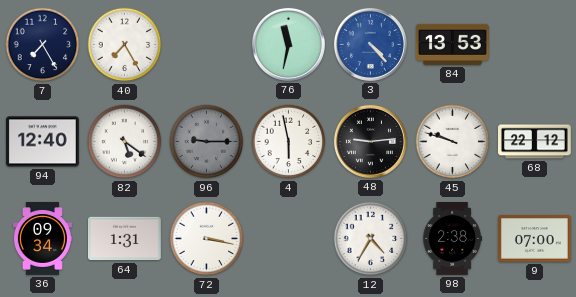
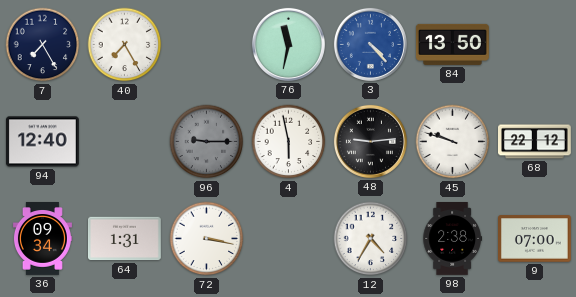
84: 13:53 -> 13:50 (452, 44)
82: 5:21 -> none (125, 142)
